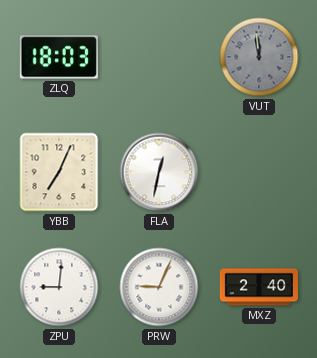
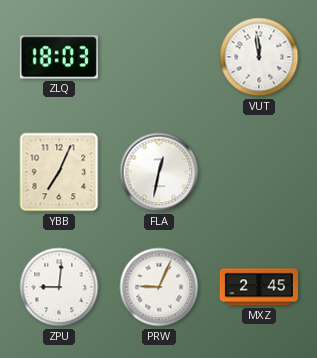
VUT dial: grey -> white (259, 57)
MXZ: 2:40 -> 2:45 (259, 287)
